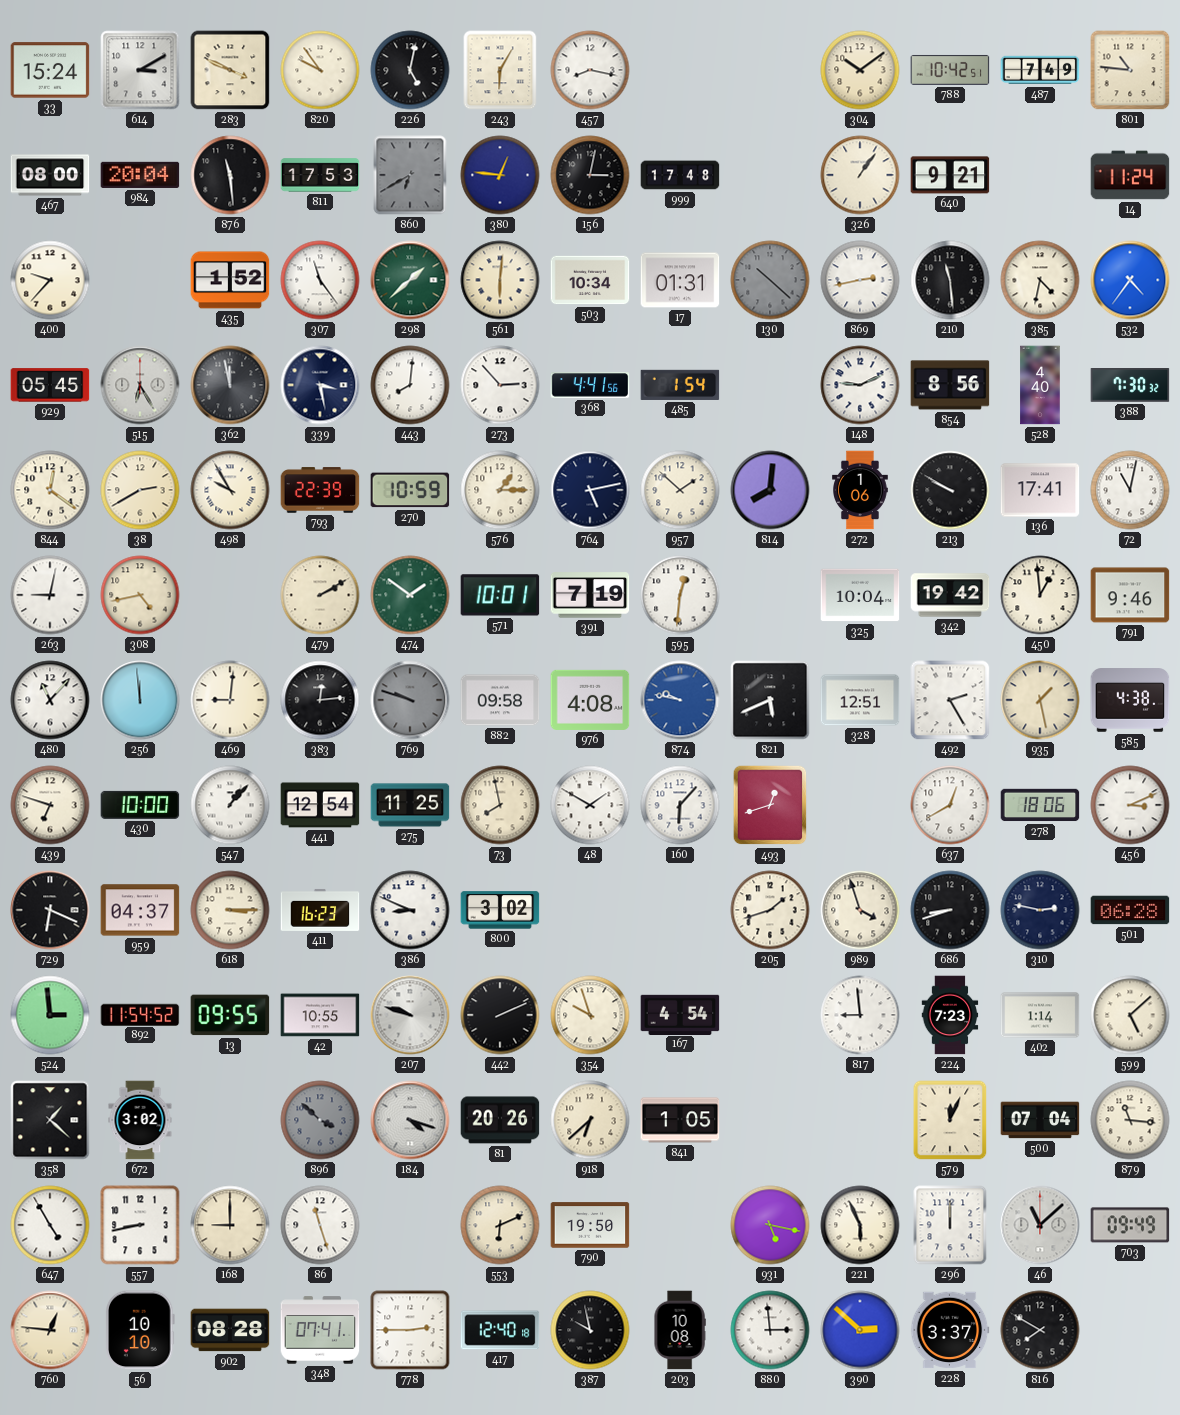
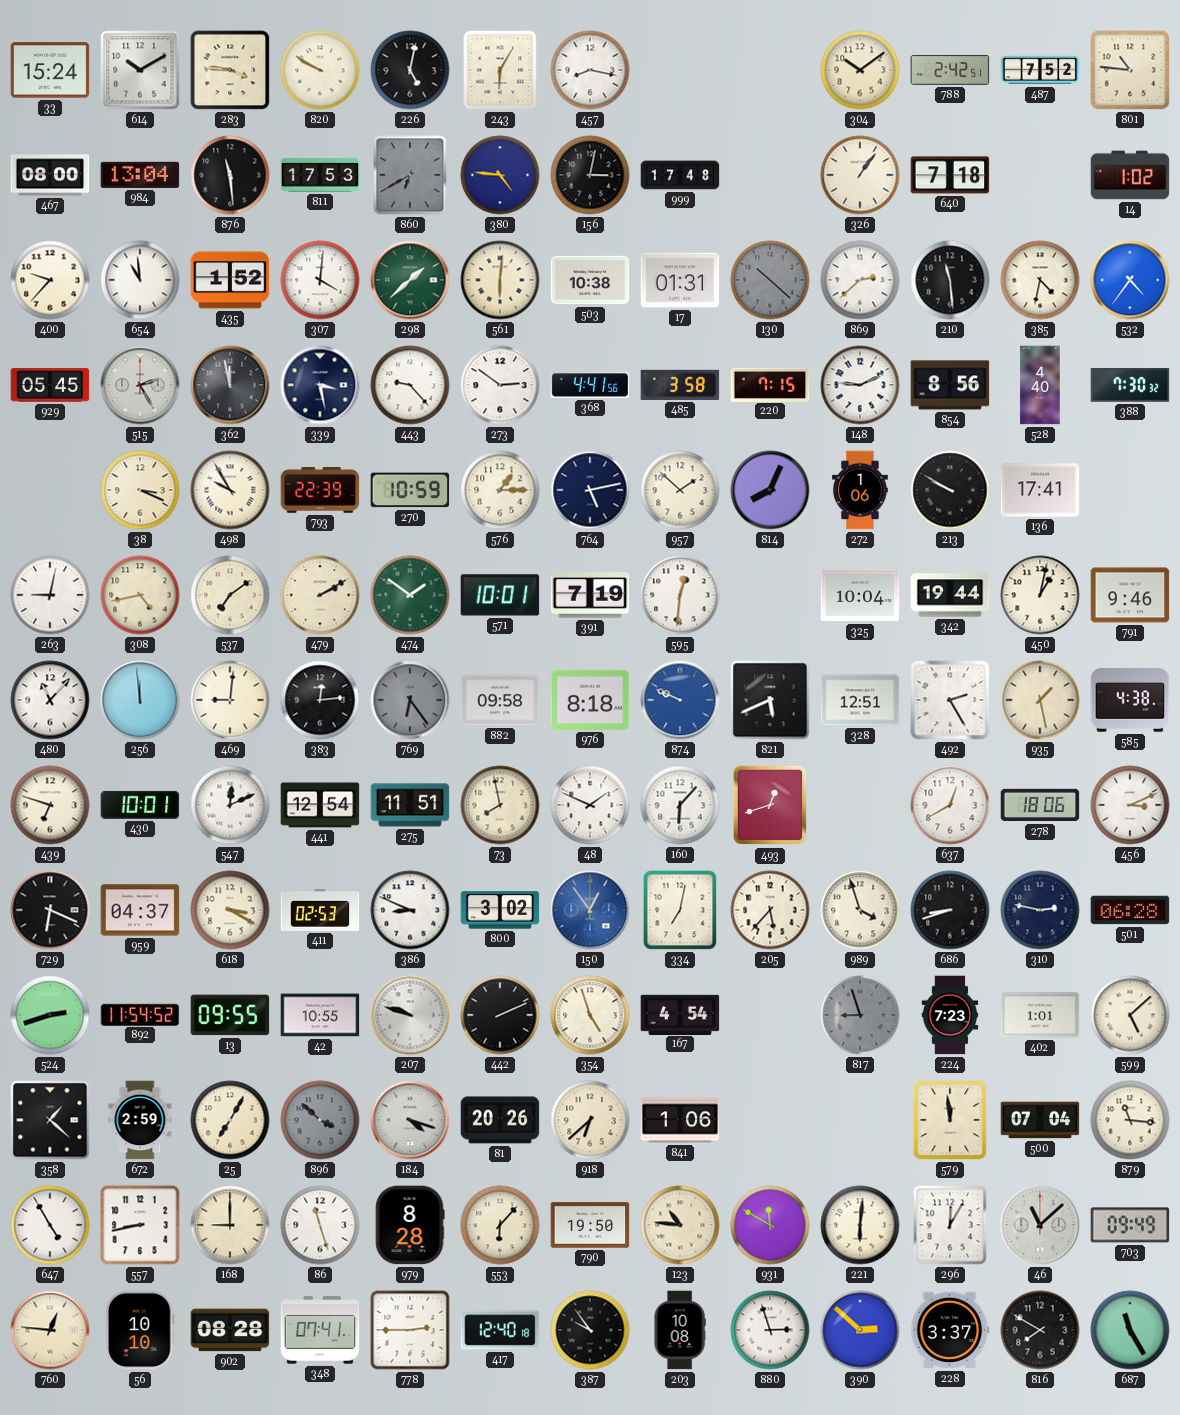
614: 3:10 -> 10:10 (140, 70)
283: 3:49 -> 3:46 (230, 70)
820: 9:54 -> 9:50 (320, 70)
788: 10:42 -> 2:42 (950, 70)
487: 7:49 -> 7:52 (1040, 70)
984: 20:04 -> 13:04 (140, 175)
380: 12:46 -> 4:46 (500, 175)
640: 9:21 -> 7:18 (950, 175)
14: 11:24 -> 1:02 (1130, 175)
654: none -> 10:59 (140, 280)
307: 11:24 -> 4:01 (320, 280)
503: 10:34 -> 10:38 (590, 280)
869: 2:43 -> 2:38 (860, 280)
515: 6:25 -> 2:25 (140, 385)
443: 8:01 -> 9:23 (410, 385)
273: 2:53 -> 2:51 (500, 385)
485: 1:54 -> 3:58 (680, 385)
220: none -> 7:15 (770, 384)
844: 12:21 -> none (50, 490)
38: 2:40 -> 3:19 (140, 490)
814: 8:01 -> 8:04 (770, 490)
72: 11:02 -> none (1130, 490)
537: none -> 7:09 (230, 595)
342: 19:42 -> 19:44 (950, 595)
450: 12:59 -> 1:02 (1040, 595)
769: 9:48 -> 6:24 (410, 700)
976: 4:08 -> 8:18 (590, 700)
874: 9:47 -> 9:49 (680, 700)
430: 10:00 -> 10:01 (140, 805)
547: 1:07 -> 12:11 (230, 805)
275: 11:25 -> 11:51 (410, 805)
48: 1:50 -> 1:49 (590, 805)
618: 3:15 -> 3:20 (230, 910)
411: 16:23 -> 02:53 (320, 910)
150: none -> 12:54 (590, 910)
334: none -> 7:02 (680, 910)
205: 1:42 -> 5:37 (770, 910)
524: 2:59 -> 2:42 (50, 1015)
354: 9:57 -> 4:57 (590, 1015)
817: 8:59 -> 8:57 (860, 1015)
817 dial: white -> grey (860, 1015)
402: 1:14 -> 1:01 (1040, 1015)
672: 3:02 -> 2:59 (140, 1120)
25: none -> 7:05 (230, 1120)
841: 1:05 -> 1:06 (680, 1120)
579: 12:04 -> 11:59 (950, 1120)
979: none -> 8:28 (410, 1225)
553: 6:11 -> 6:07 (500, 1225)
123: none -> 10:46 (680, 1225)
931: 5:17 -> 11:50 (770, 1225)
221: 5:56 -> 6:01 (860, 1225)
296: 12:00 -> 12:05 (950, 1225)
387: 9:58 -> 9:54 (590, 1330)
880: 2:59 -> 2:57 (770, 1330)
687: none -> 11:25 (1130, 1330)
